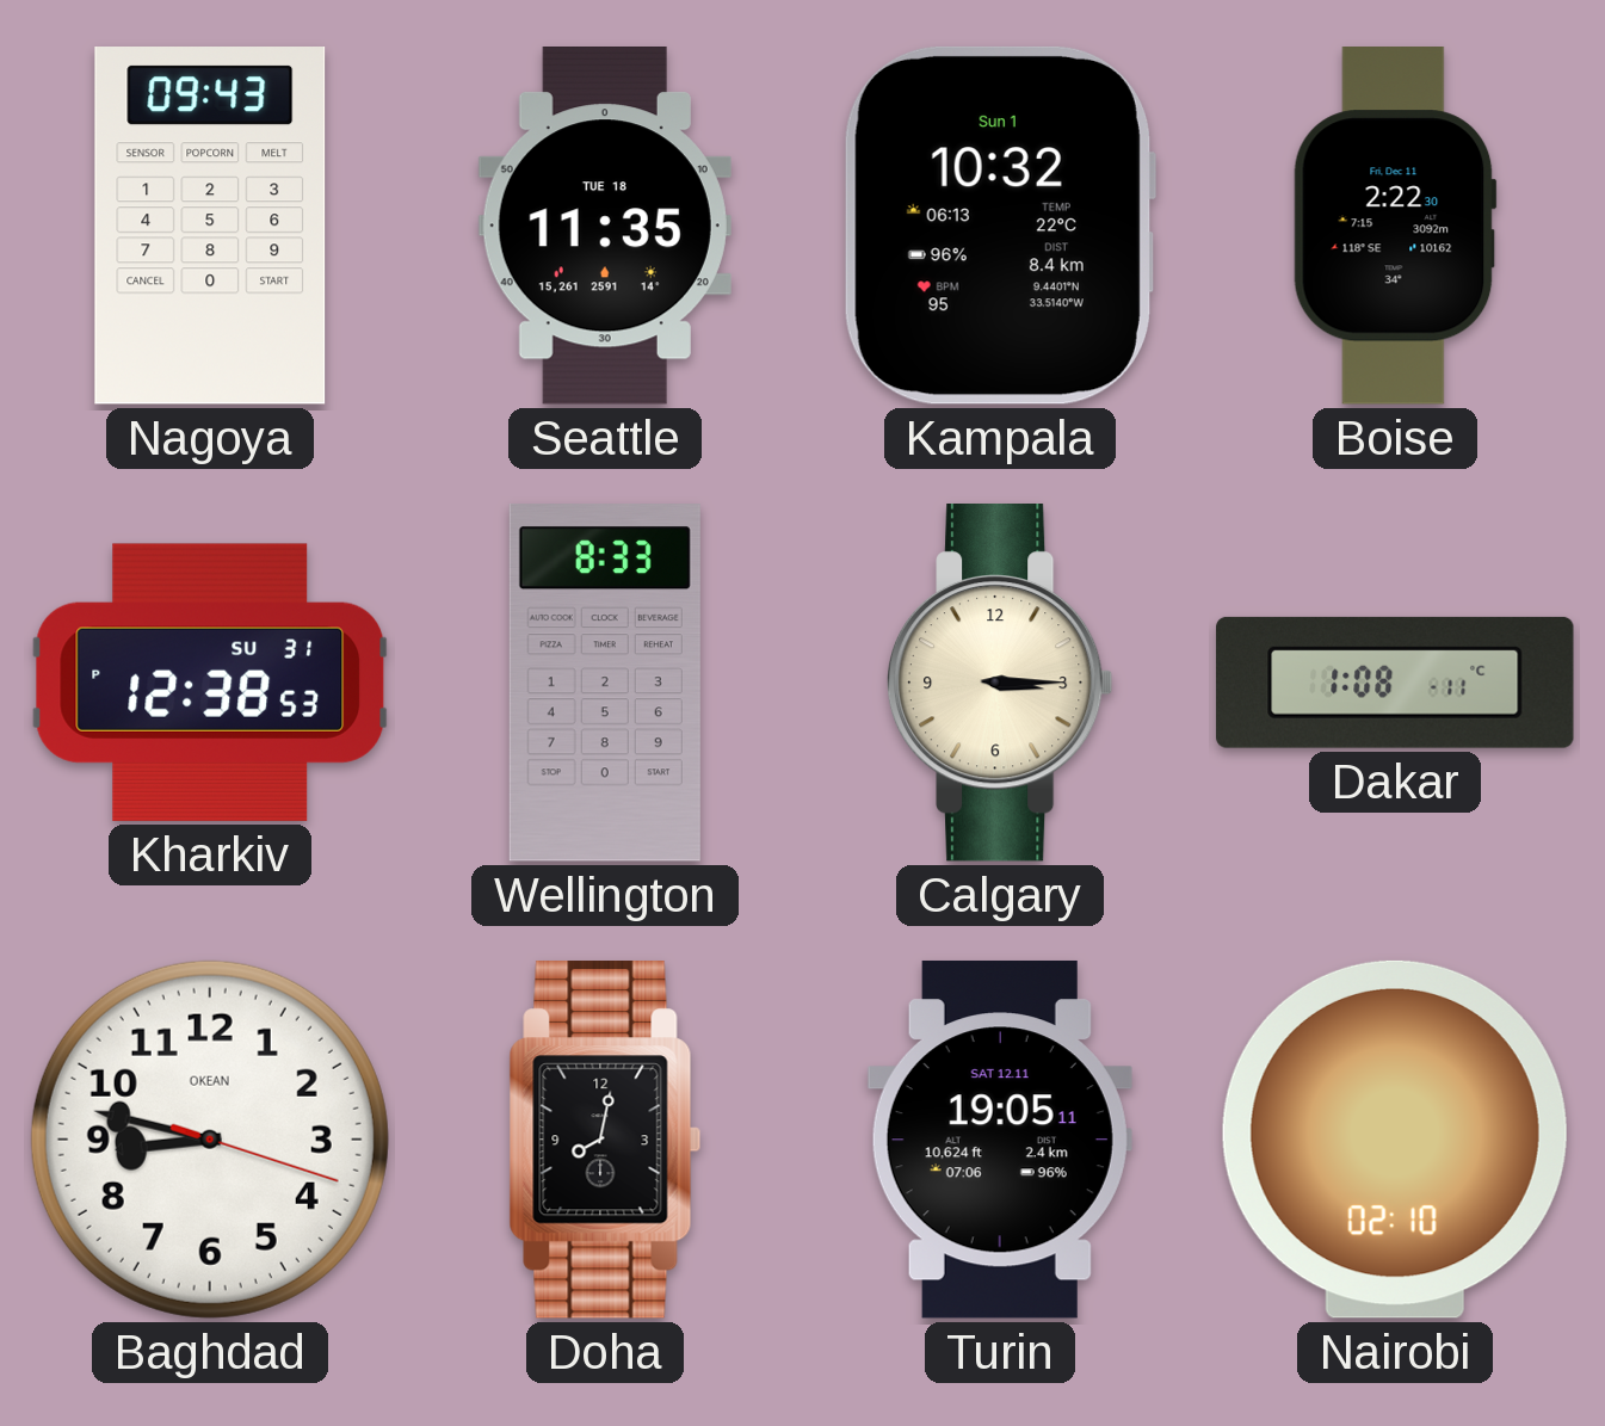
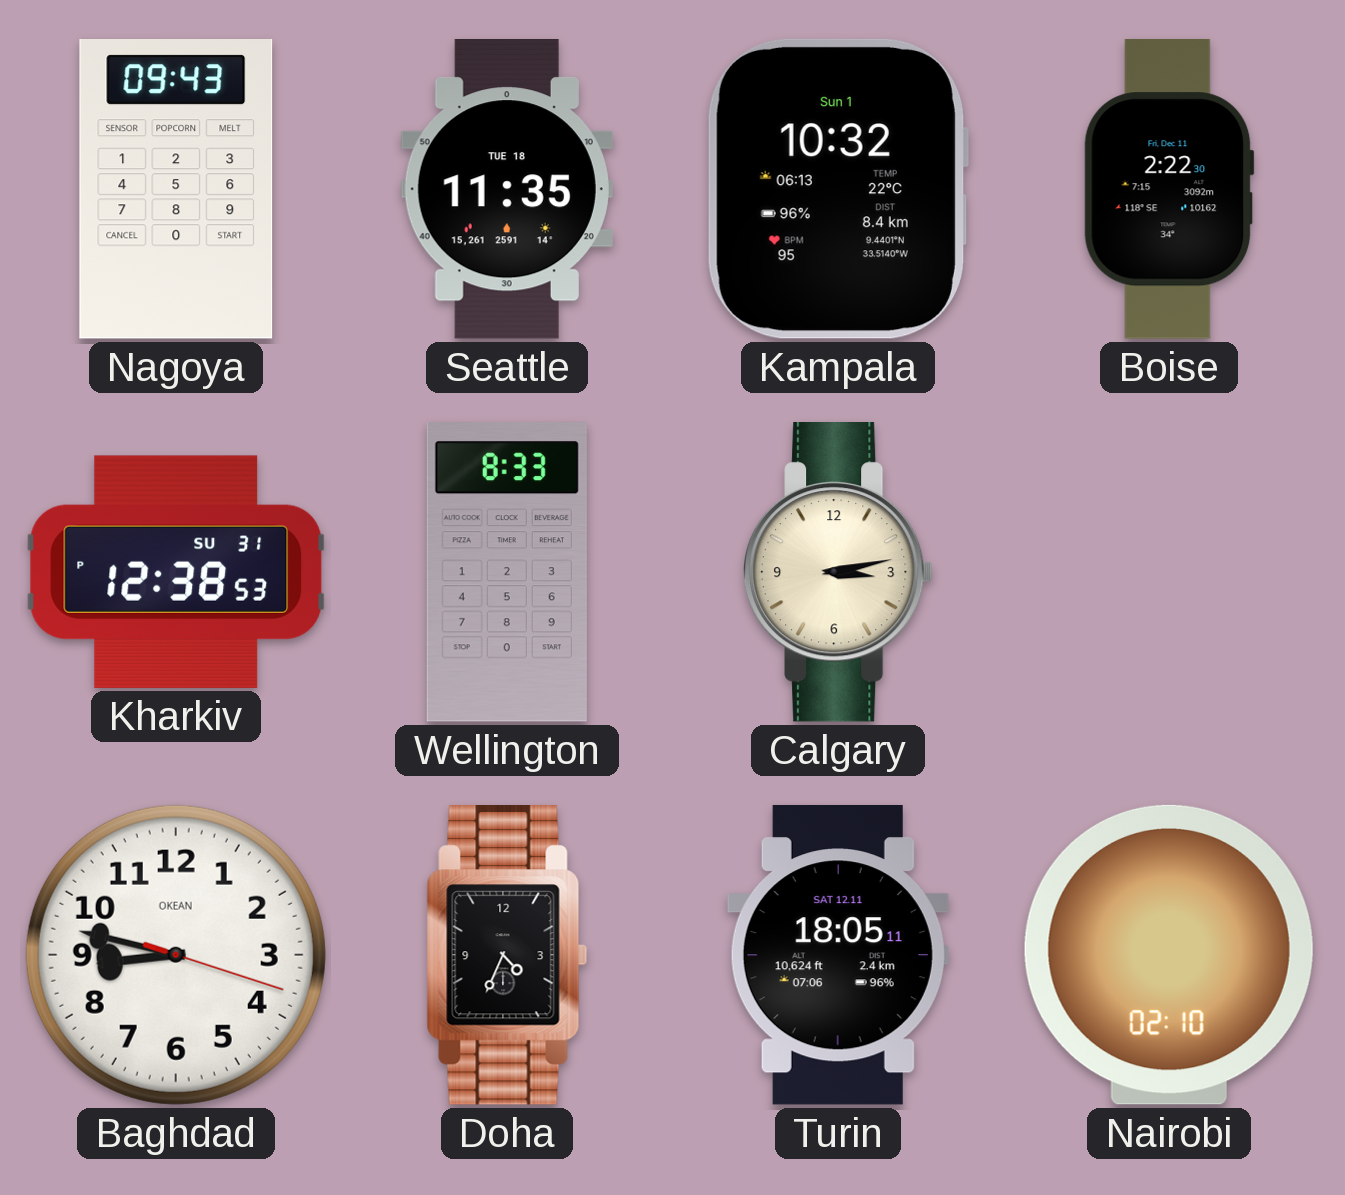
Calgary: 3:15 -> 3:13 (838, 573)
Dakar: 1:08 -> none (1395, 683)
Doha: 8:02 -> 4:34 (507, 956)
Turin: 19:05 -> 18:05 (838, 955)
